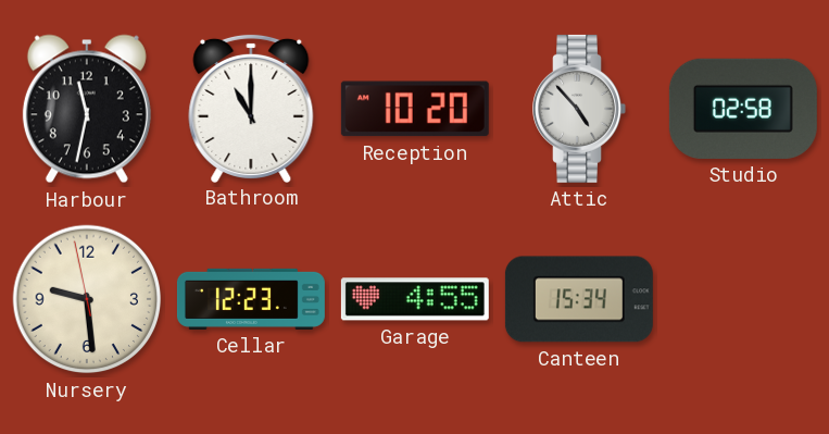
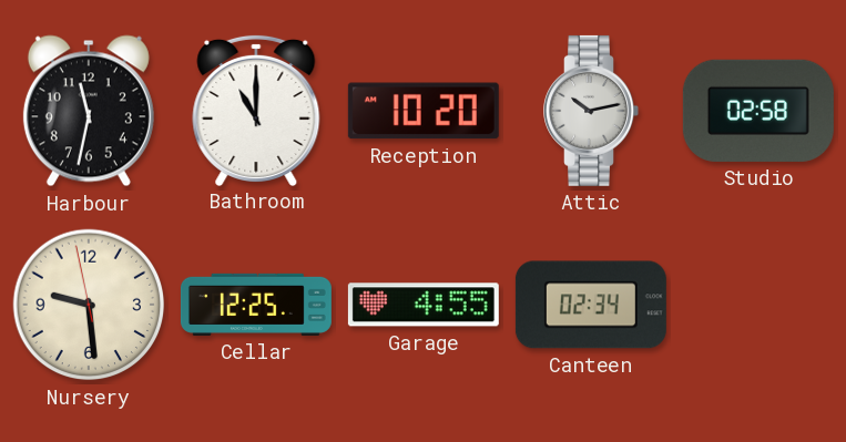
Attic: 4:53 -> 10:13 (591, 111)
Cellar: 12:23 -> 12:25 (256, 305)
Canteen: 15:34 -> 02:34 (591, 305)
